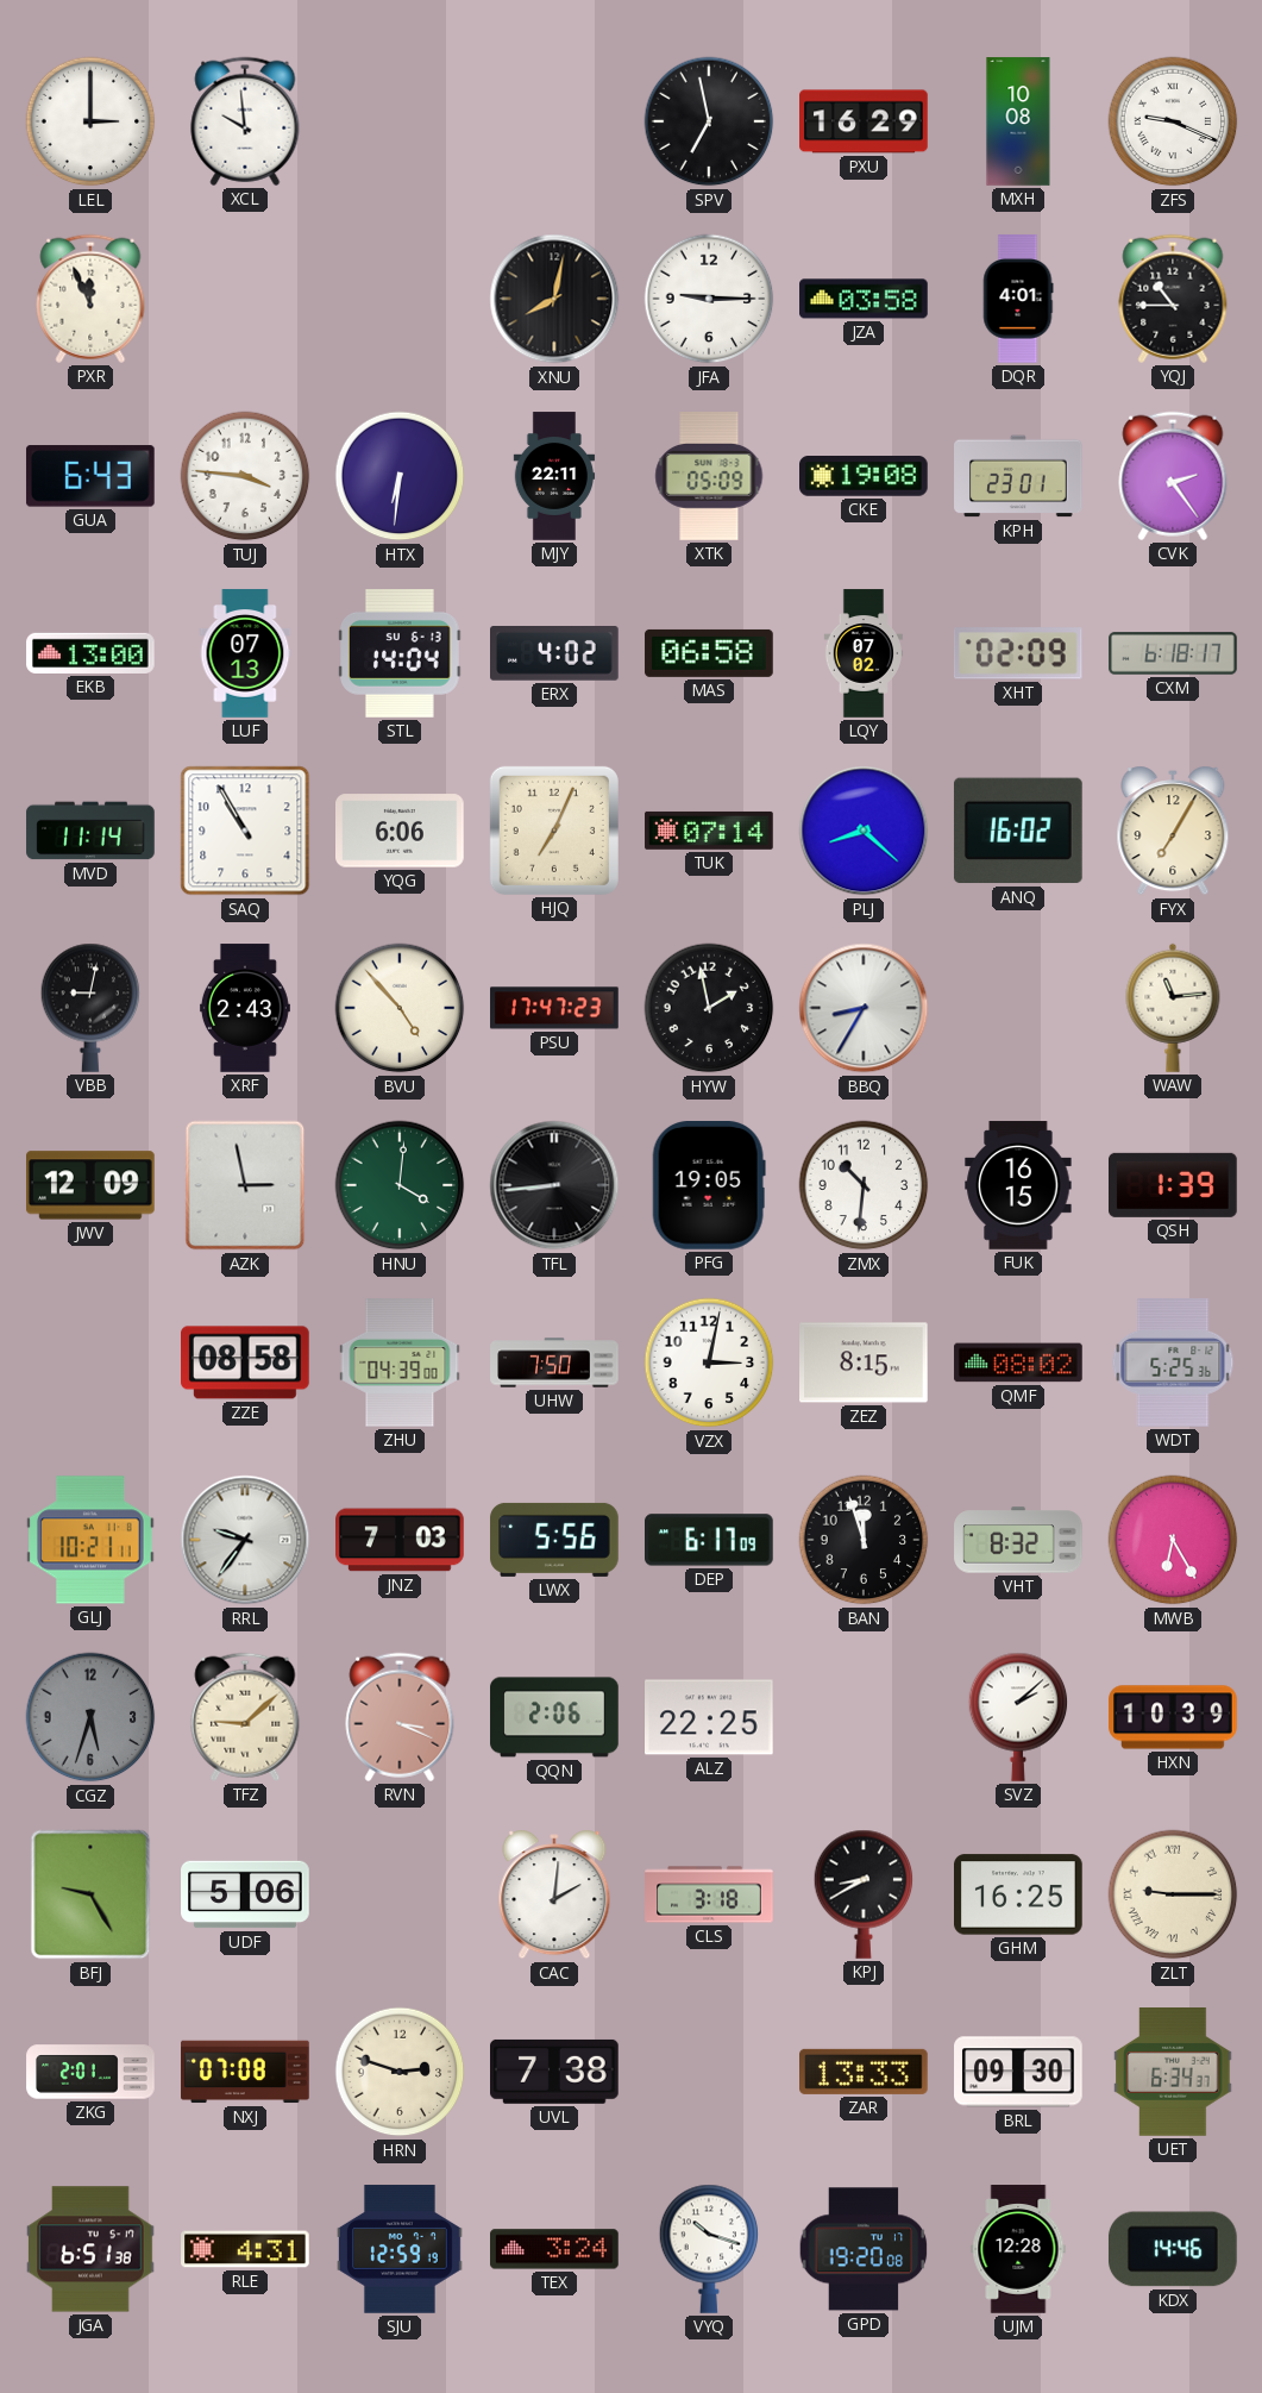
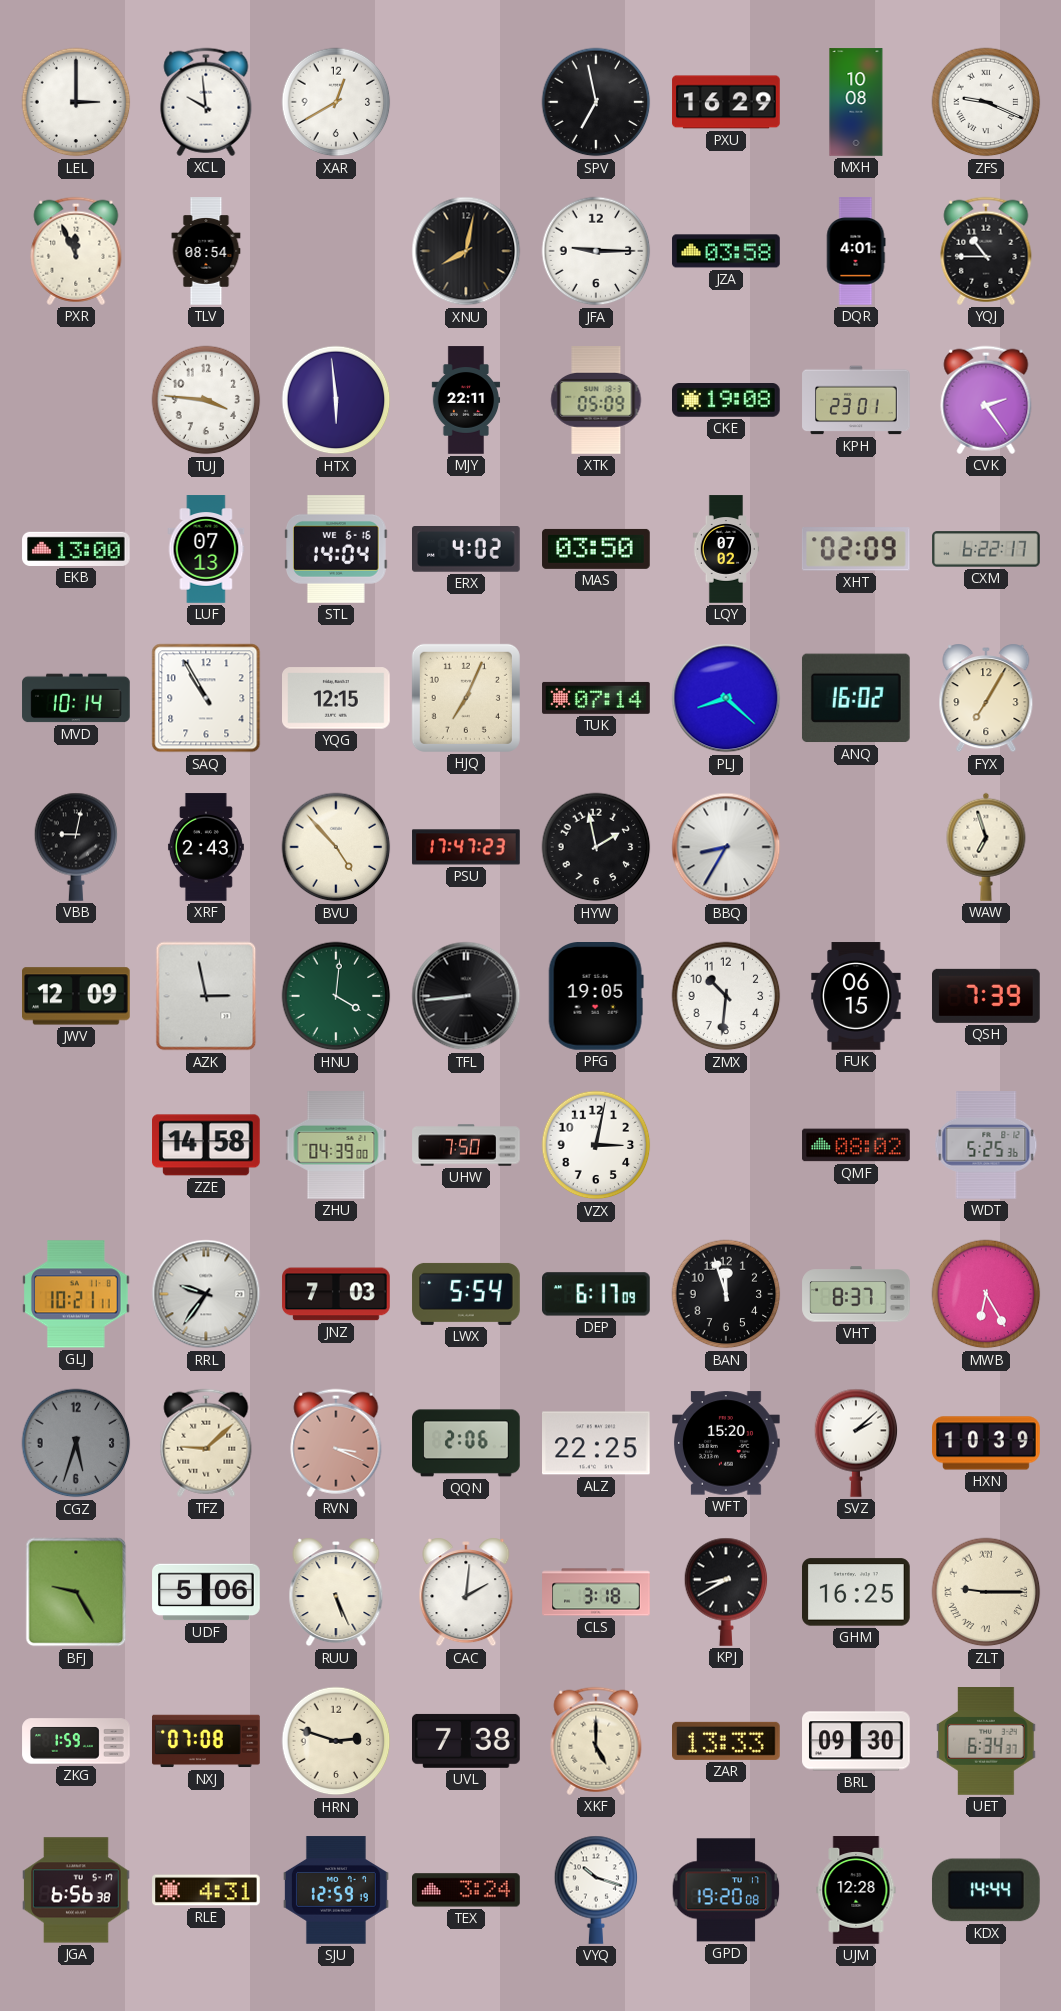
XAR: none -> 12:40 (336, 102)
TLV: none -> 08:54 (206, 251)
GUA: 6:43 -> none (90, 476)
HTX: 6:31 -> 5:59 (336, 400)
STL date: SU 6-13 -> WE 6-16 (336, 550)
MAS: 06:58 -> 03:50 (596, 549)
CXM: 6:18 -> 6:22 (986, 549)
MVD: 11:14 -> 10:14 (76, 698)
YQG: 6:06 -> 12:15 (336, 698)
WAW: 11:14 -> 6:57 (986, 847)
FUK: 16:15 -> 06:15 (856, 996)
QSH: 1:39 -> 7:39 (987, 996)
ZZE: 08:58 -> 14:58 (207, 1145)
ZEZ: 8:15 -> none (865, 1362)
LWX: 5:56 -> 5:54 (466, 1294)
VHT: 8:32 -> 8:37 (856, 1294)
WFT: none -> 15:20 (727, 1443)
RUU: none -> 5:26 (336, 1592)
ZKG: 2:01 -> 1:59 (76, 1741)
XKF: none -> 5:00 (596, 1741)
JGA: 6:51 -> 6:56 (76, 1890)
KDX: 14:46 -> 14:44 (986, 1890)
